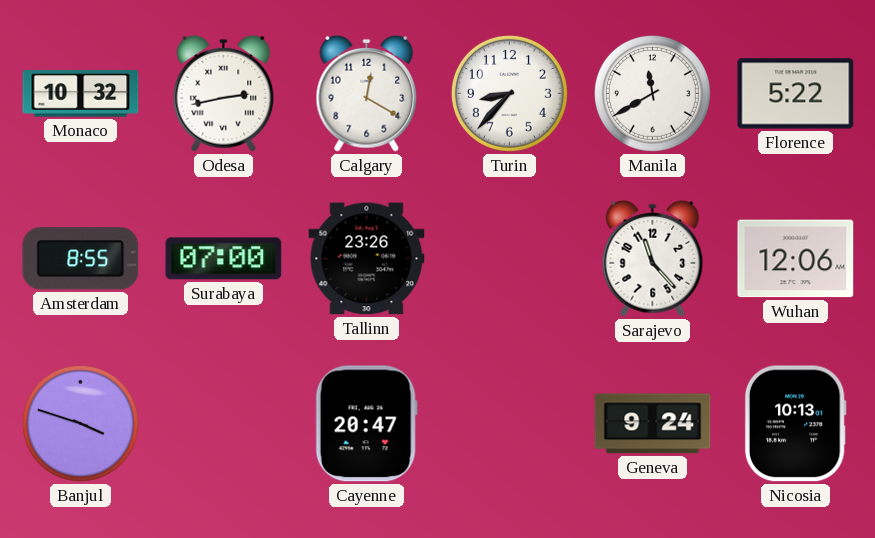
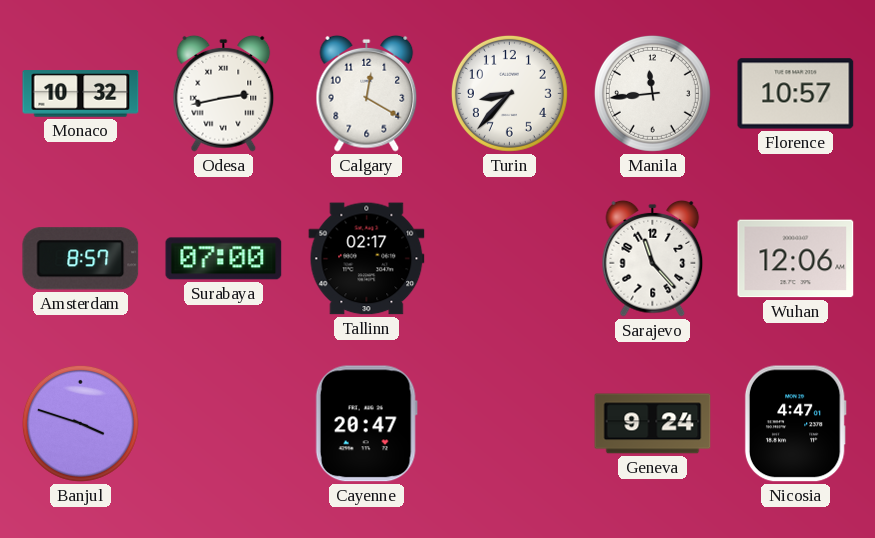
Manila: 11:40 -> 11:44 (652, 93)
Florence: 5:22 -> 10:57 (796, 94)
Amsterdam: 8:55 -> 8:57 (81, 259)
Tallinn: 23:26 -> 02:17 (367, 259)
Nicosia: 10:13 -> 4:47 (795, 424)
